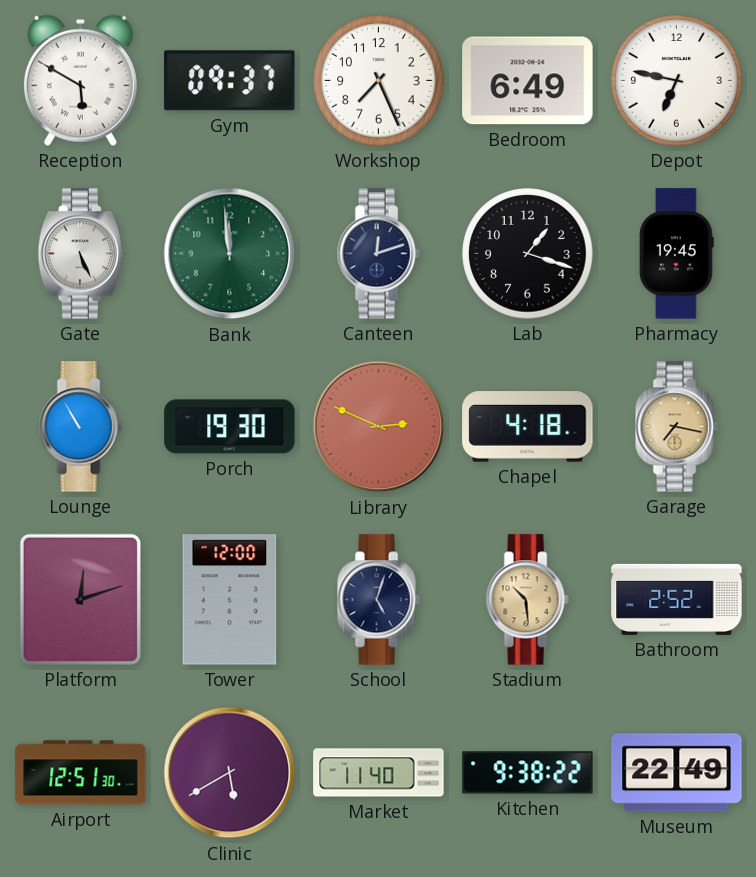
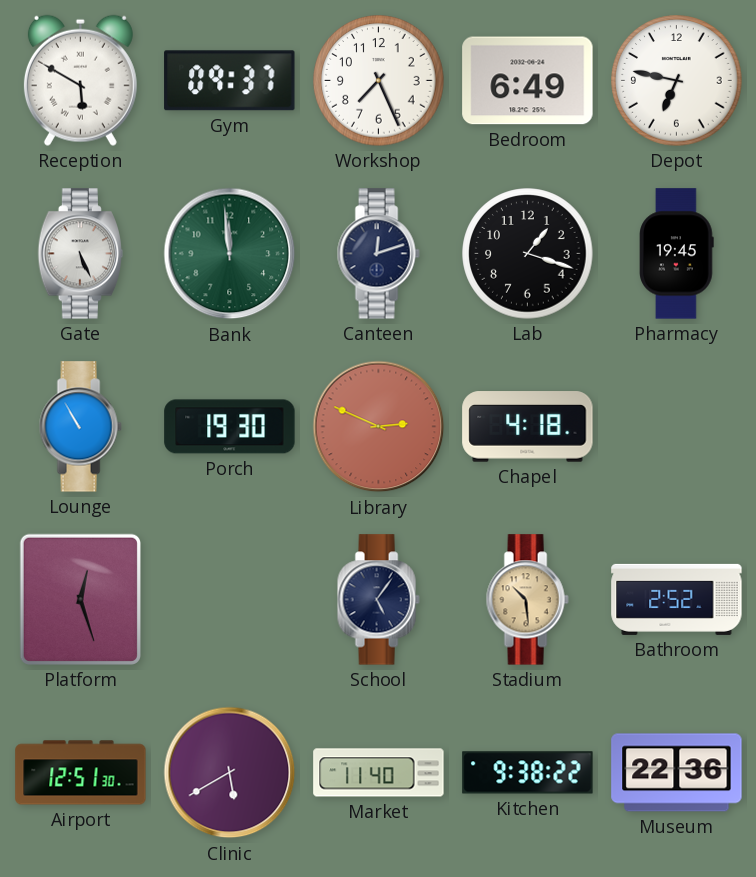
Garage: 7:17 -> none (676, 427)
Platform: 12:12 -> 12:27 (80, 599)
Tower: 12:00 -> none (230, 600)
School: 5:03 -> 5:06 (378, 600)
Museum: 22:49 -> 22:36 (677, 773)
